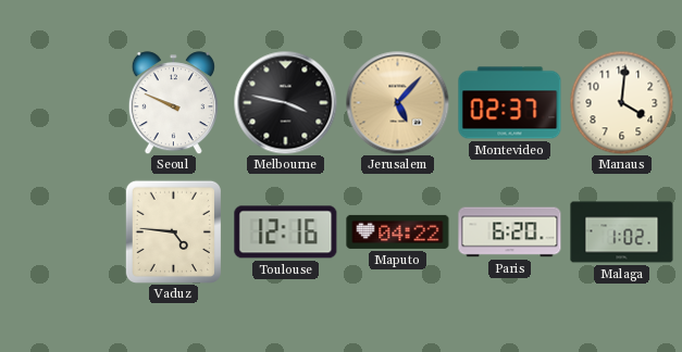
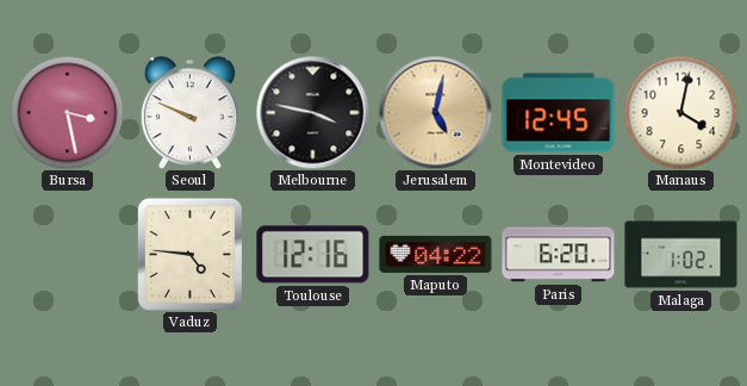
Bursa: none -> 3:28 (67, 112)
Jerusalem: 5:07 -> 5:02 (435, 112)
Montevideo: 02:37 -> 12:45 (559, 113)
Manaus: 4:01 -> 4:02 (680, 112)
